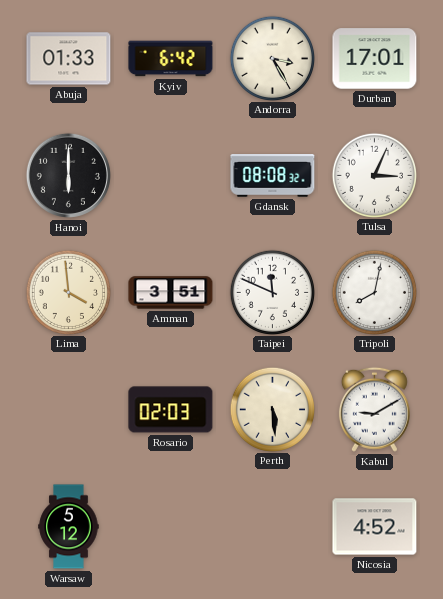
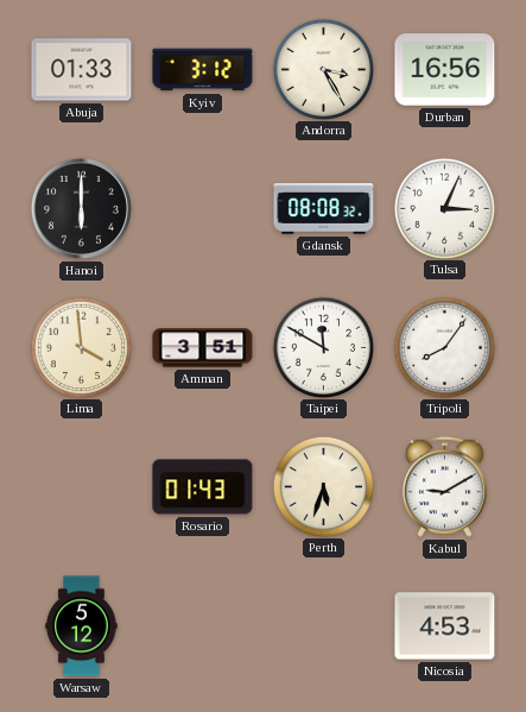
Kyiv: 6:42 -> 3:12 (203, 70)
Durban: 17:01 -> 16:56 (445, 70)
Taipei: 11:49 -> 11:50 (323, 347)
Tripoli: 8:02 -> 8:06 (444, 347)
Rosario: 02:03 -> 01:43 (203, 487)
Perth: 5:29 -> 5:33 (323, 486)
Nicosia: 4:52 -> 4:53 (445, 626)
